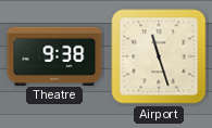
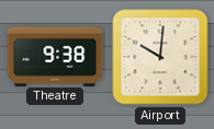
Airport: 11:27 -> 10:01 (160, 57)
